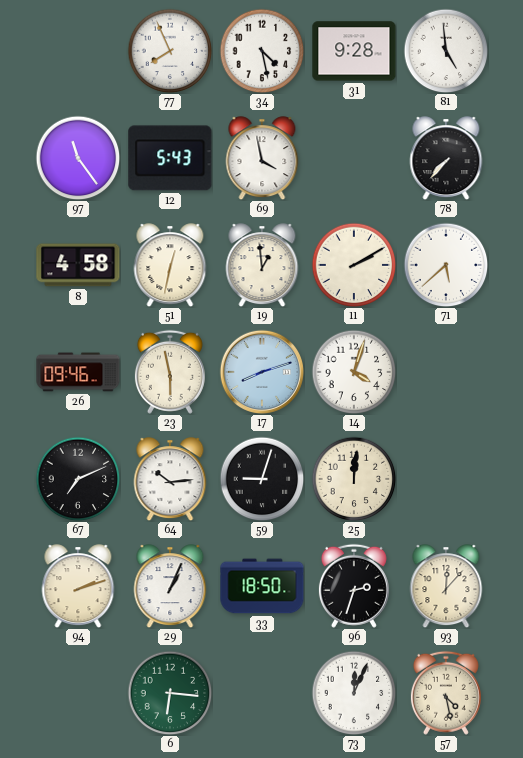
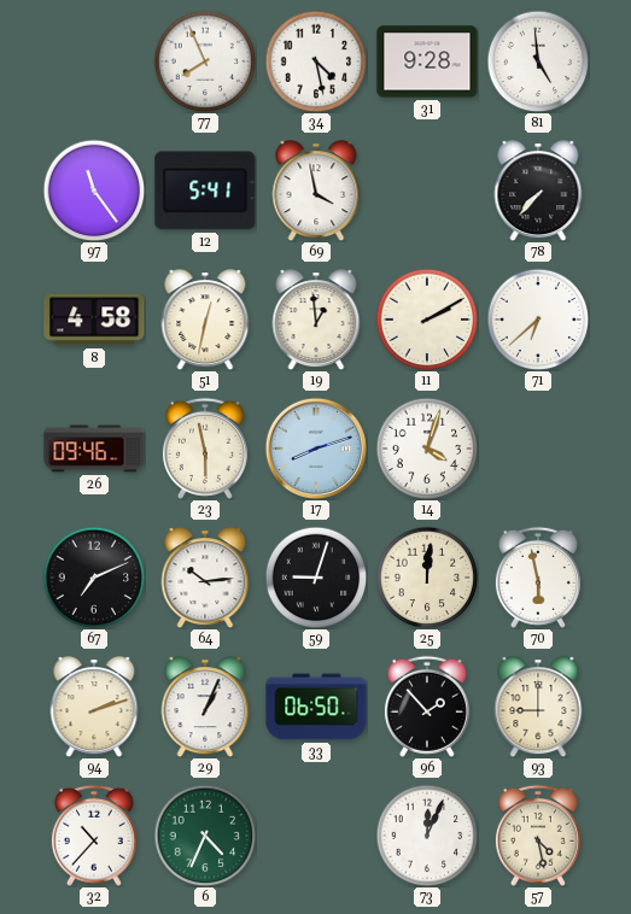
12: 5:43 -> 5:41 (205, 191)
71: 5:38 -> 6:38 (538, 320)
70: none -> 5:58 (538, 578)
33: 18:50 -> 06:50 (316, 707)
96: 2:33 -> 1:53 (427, 707)
93: 12:07 -> 9:00 (538, 707)
32: none -> 10:37 (94, 836)
6: 6:16 -> 4:34 (205, 836)
